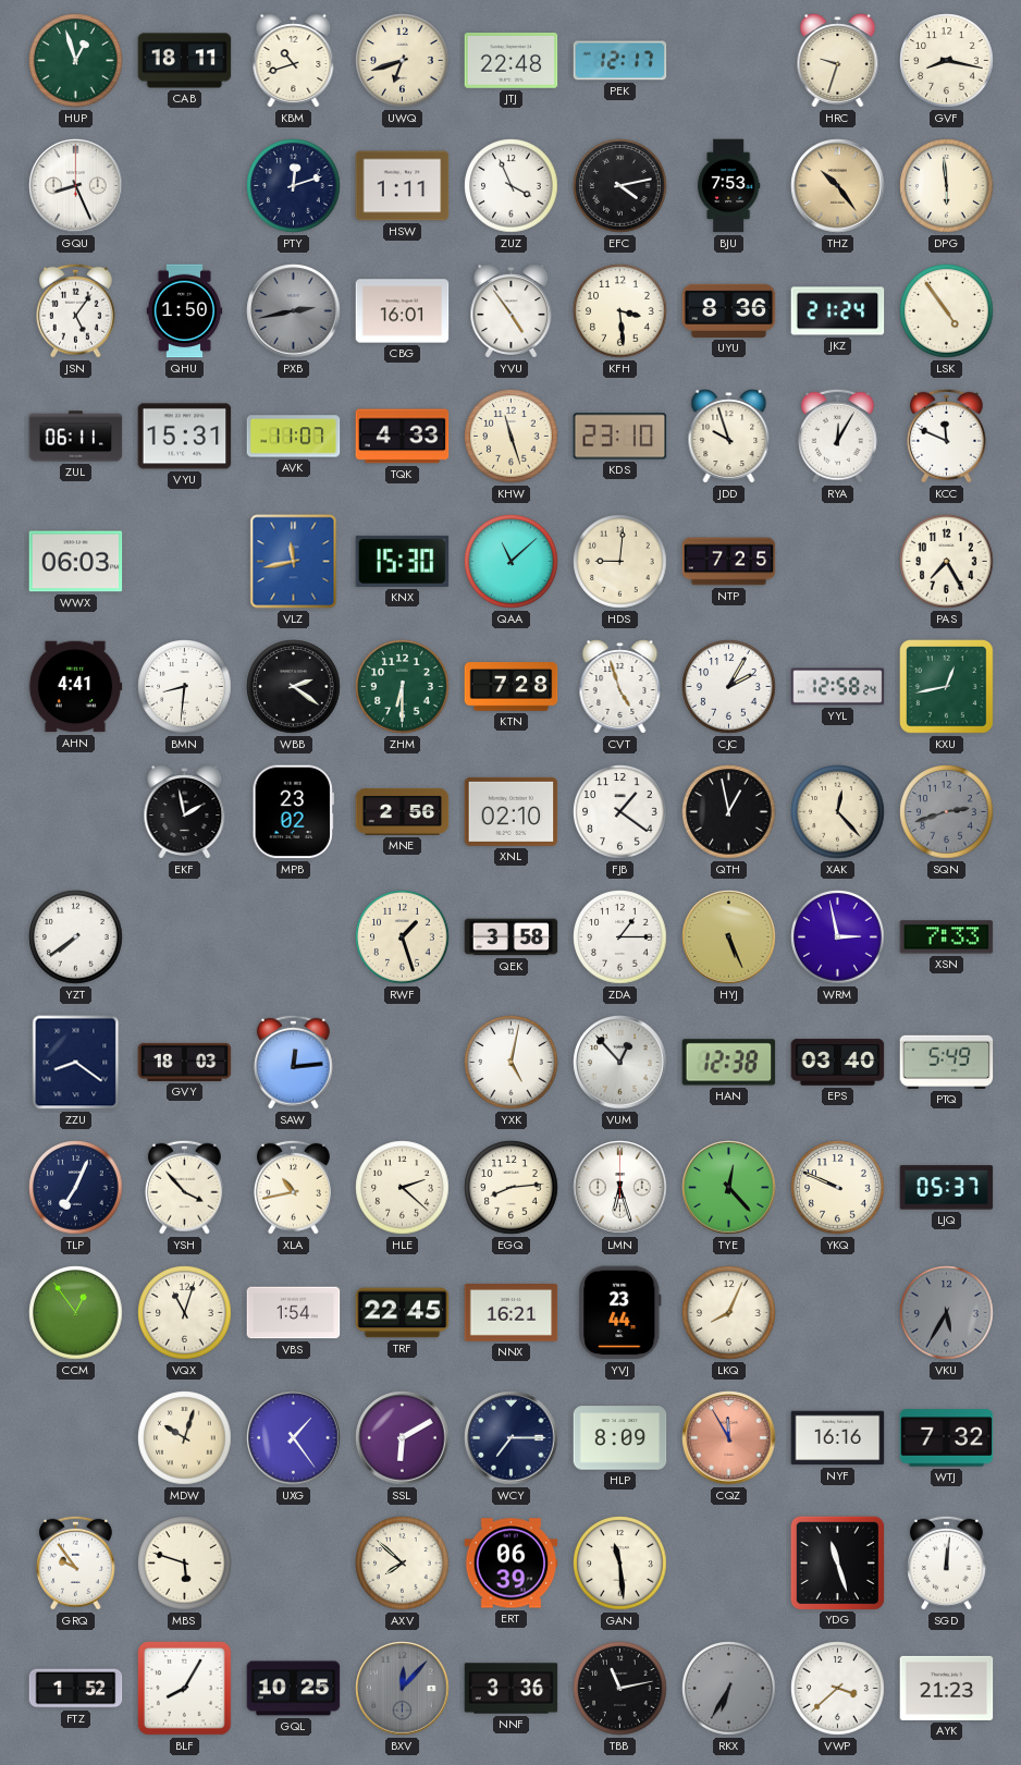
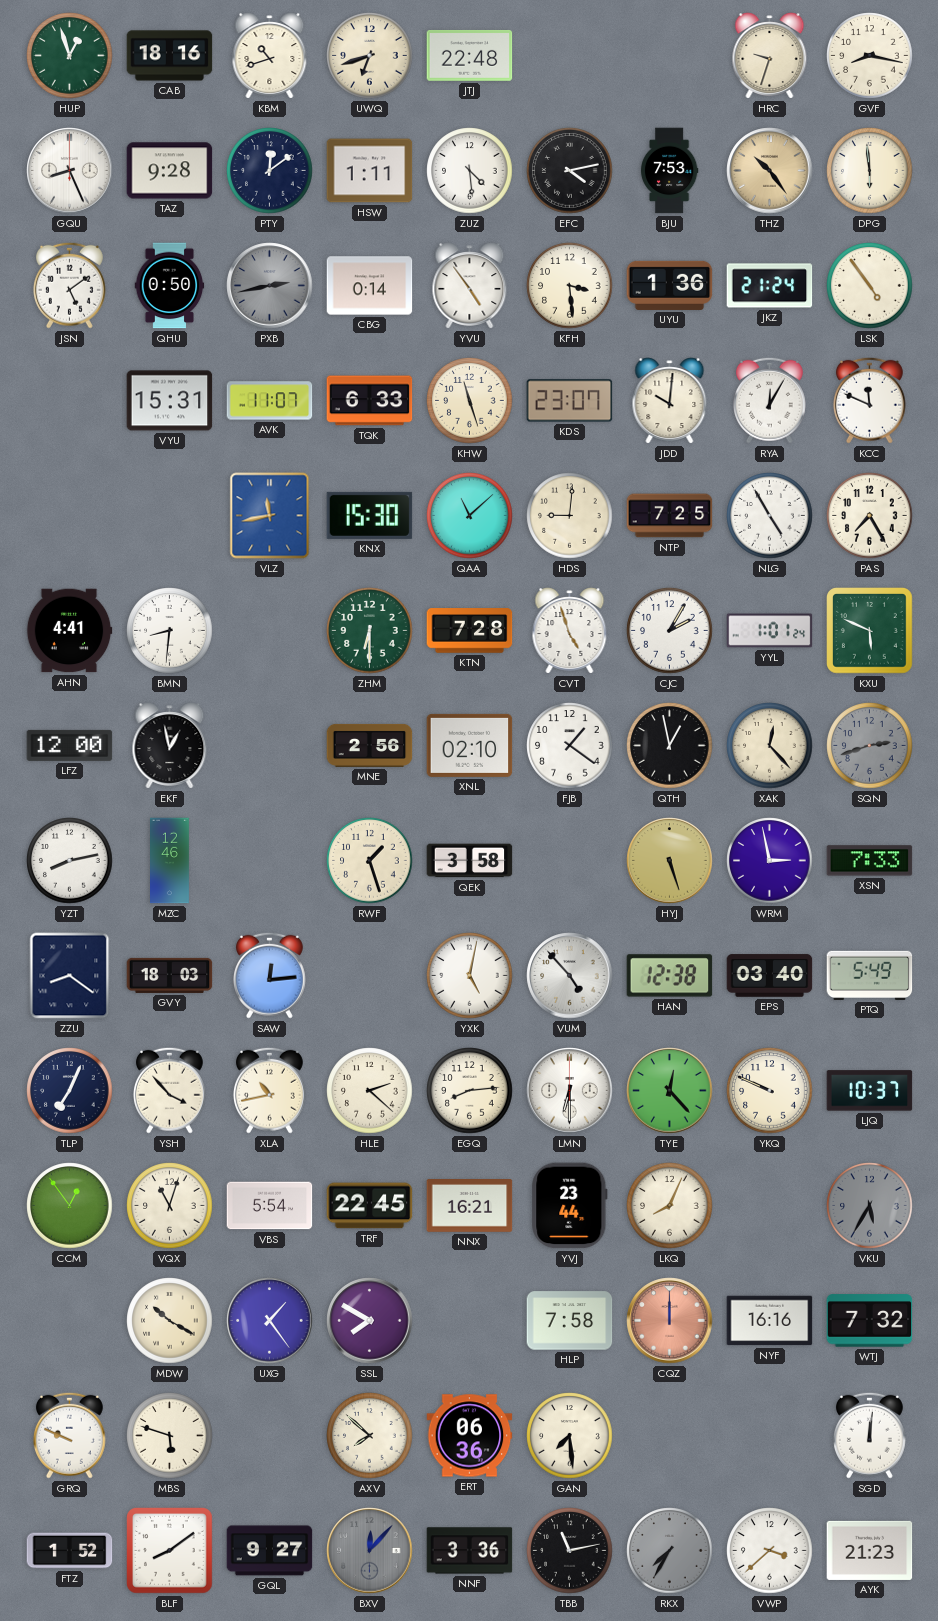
CAB: 18:11 -> 18:16 (170, 56)
PEK: 12:17 -> none (620, 61)
TAZ: none -> 9:28 (170, 171)
PTY: 12:12 -> 12:09 (270, 171)
ZUZ: 3:56 -> 4:29 (470, 171)
JSN: 5:06 -> 5:09 (69, 285)
QHU: 1:50 -> 0:50 (170, 286)
CBG: 16:01 -> 0:14 (370, 286)
UYU: 8:36 -> 1:36 (670, 285)
ZUL: 06:11 -> none (76, 437)
TQK: 4:33 -> 6:33 (370, 401)
KDS: 23:10 -> 23:07 (570, 401)
JDD: 9:57 -> 10:01 (670, 401)
WWX: 06:03 -> none (76, 562)
NLG: none -> 4:55 (770, 516)
WBB: 2:21 -> none (294, 687)
YYL: 12:58 -> 1:01 (770, 631)
KXU: 12:43 -> 5:49 (870, 631)
LFZ: none -> 12:00 (70, 745)
EKF: 1:58 -> 12:58 (170, 746)
MPB: 23:02 -> none (293, 812)
YZT: 7:39 -> 8:13 (70, 861)
MZC: none -> 12:46 (170, 861)
ZDA: 1:15 -> none (620, 937)
HYJ: 5:26 -> 5:27 (670, 861)
VUM: 12:53 -> 4:53 (570, 976)
LMN: 6:27 -> 6:30 (570, 1091)
LJQ: 05:37 -> 10:37 (870, 1091)
VBS: 1:54 -> 5:54 (270, 1206)
MDW: 10:03 -> 10:20 (170, 1321)
SSL: 6:10 -> 7:50 (370, 1321)
WCY: 7:15 -> none (512, 1438)
HLP: 8:09 -> 7:58 (570, 1321)
CQZ: 11:55 -> 12:00 (670, 1321)
GRQ: 9:54 -> 9:49 (69, 1435)
ERT: 06:39 -> 06:36 (470, 1436)
GAN: 11:29 -> 7:29 (570, 1436)
YDG: 11:27 -> none (837, 1562)
BLF: 8:05 -> 8:09 (170, 1551)
GQL: 10:25 -> 9:27 (270, 1551)
RKX: 6:35 -> 7:35 (670, 1551)
